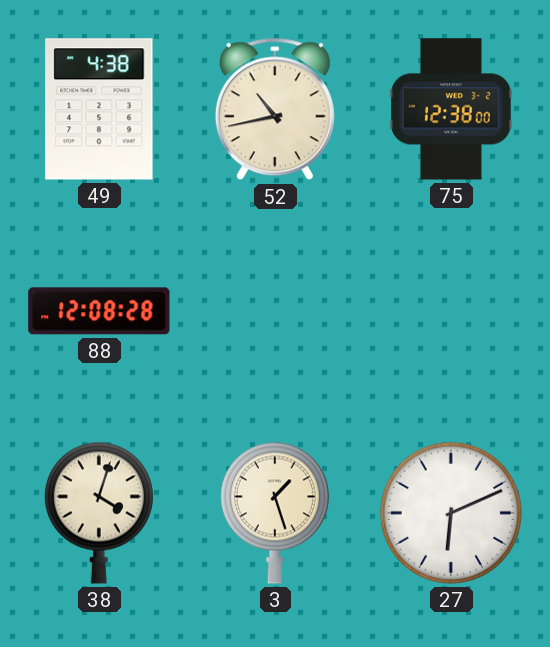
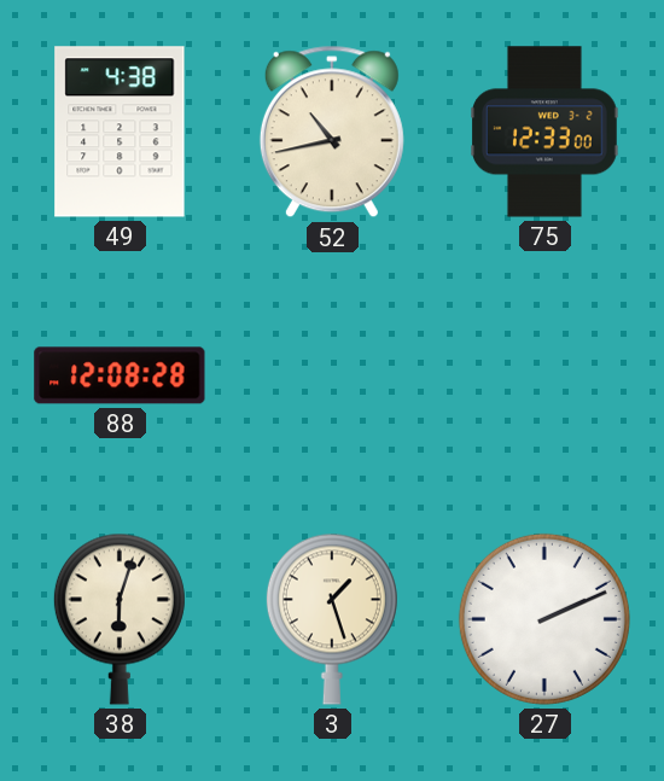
75: 12:38 -> 12:33 (546, 132)
38: 4:03 -> 6:03 (120, 619)
27: 6:11 -> 2:11 (544, 619)
